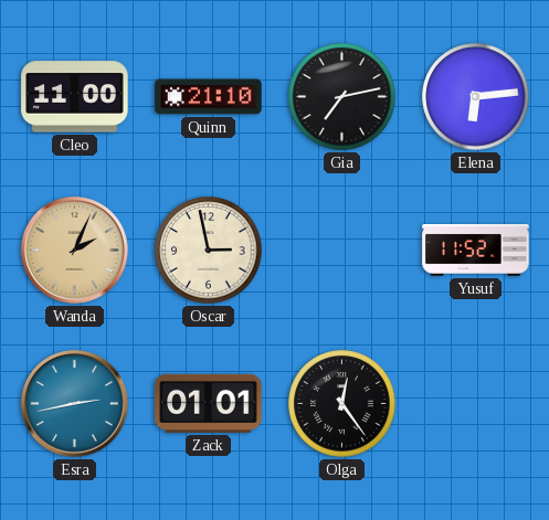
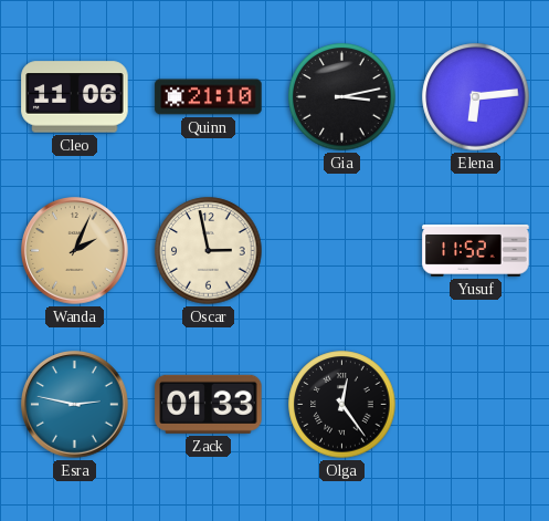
Cleo: 11:00 -> 11:06 (75, 97)
Gia: 7:13 -> 3:13 (342, 97)
Esra: 2:43 -> 2:47 (75, 405)
Zack: 01:01 -> 01:33 (209, 404)
